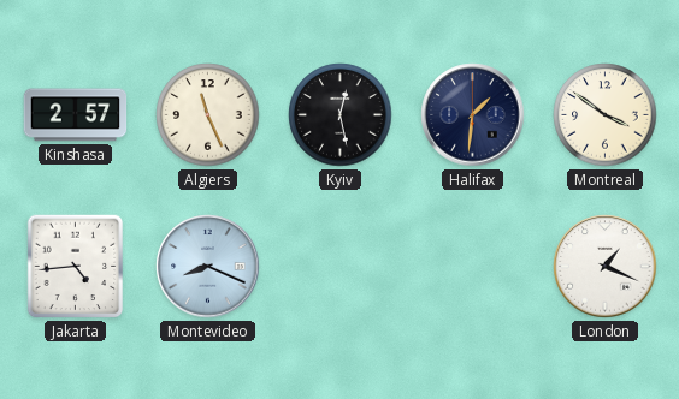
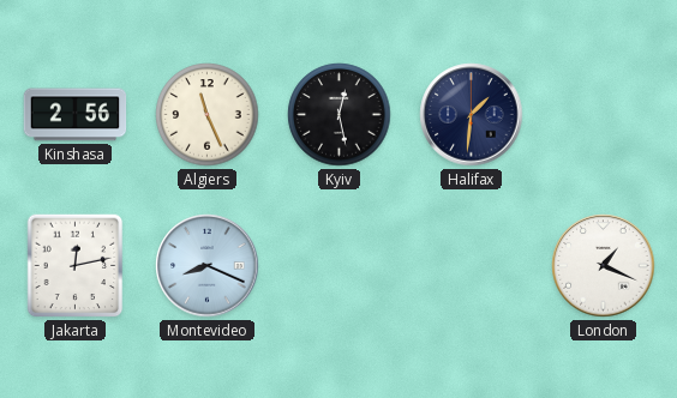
Kinshasa: 2:57 -> 2:56 (76, 115)
Montreal: 3:51 -> none (606, 115)
Jakarta: 4:44 -> 12:13 (76, 266)
